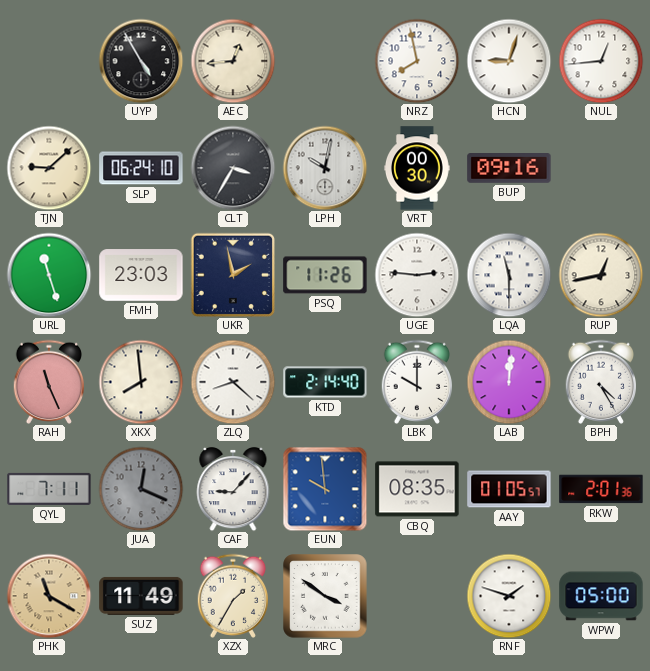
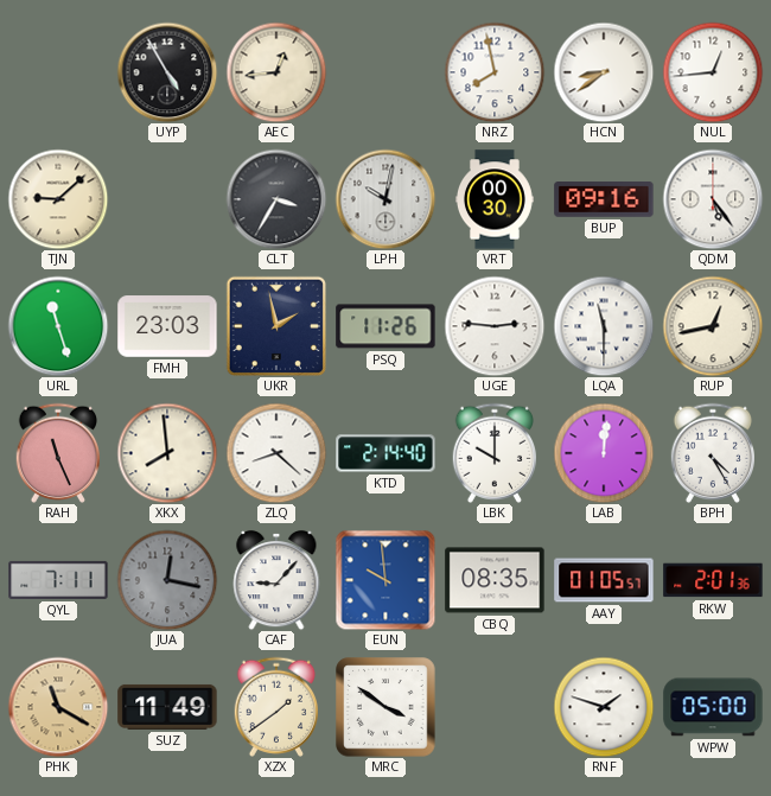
HCN: 9:03 -> 8:39 (604, 72)
SLP: 06:24 -> none (141, 168)
QDM: none -> 5:24 (713, 199)
JUA: 12:19 -> 12:17 (167, 580)
XZX: 1:35 -> 1:39 (275, 707)
